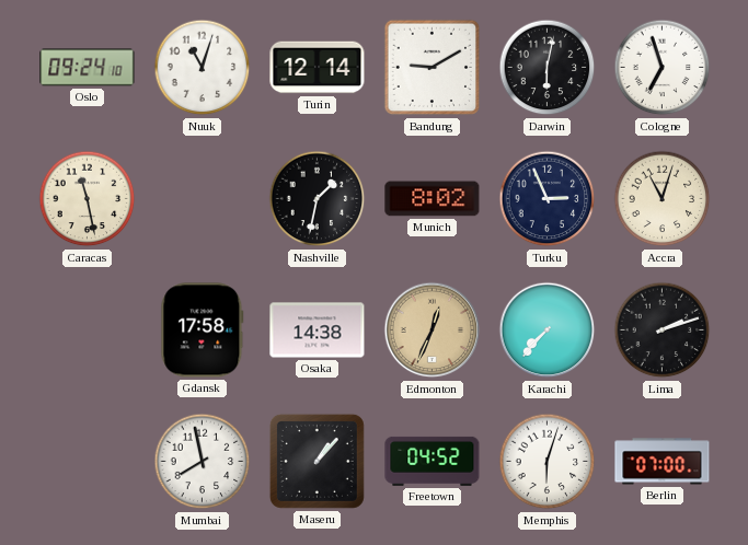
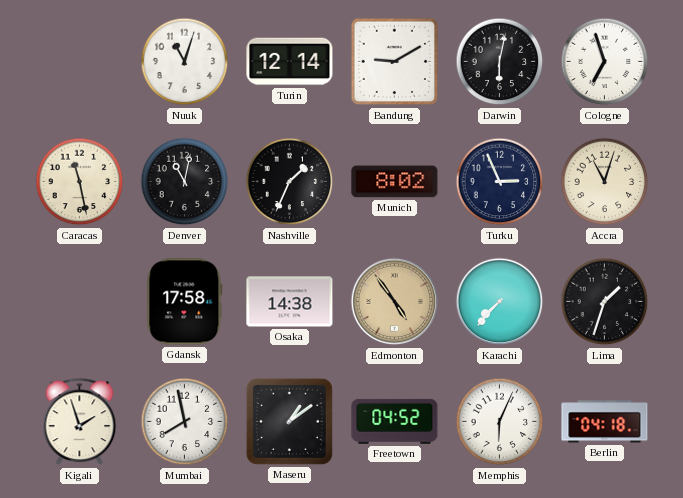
Oslo: 09:24 -> none (88, 68)
Denver: none -> 11:02 (185, 182)
Nashville: 1:32 -> 1:34 (290, 182)
Edmonton: 12:34 -> 4:54 (395, 302)
Lima: 2:12 -> 1:33 (605, 302)
Kigali: none -> 1:57 (80, 422)
Maseru: 1:07 -> 1:09 (289, 421)
Memphis: 6:03 -> 6:04 (500, 422)
Berlin: 07:00 -> 04:18 (605, 422)
